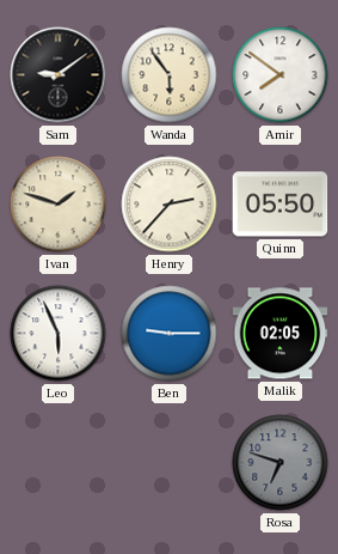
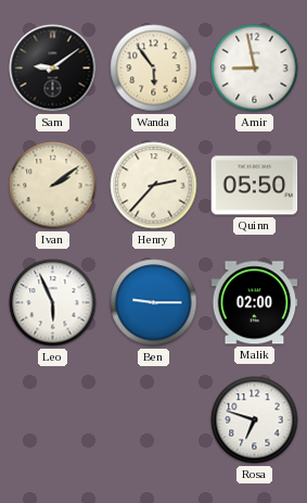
Amir: 7:51 -> 8:58 (255, 68)
Ivan: 1:48 -> 2:09 (53, 186)
Malik: 02:05 -> 02:00 (255, 303)
Rosa dial: grey -> white (255, 420)
